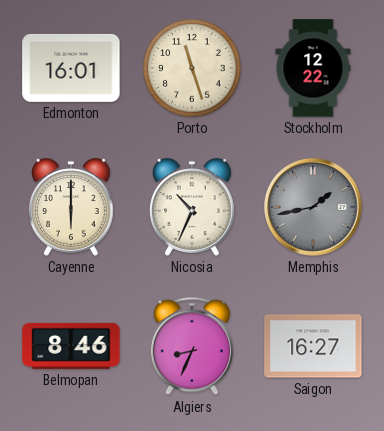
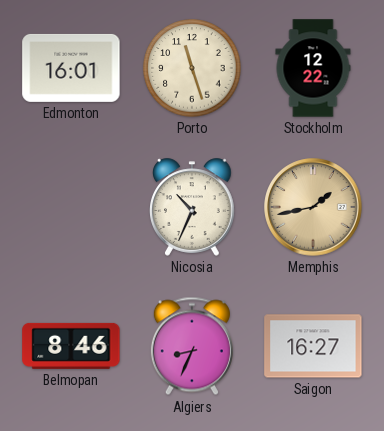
Cayenne: 6:00 -> none (72, 207)
Memphis dial: grey -> champagne (313, 207)
